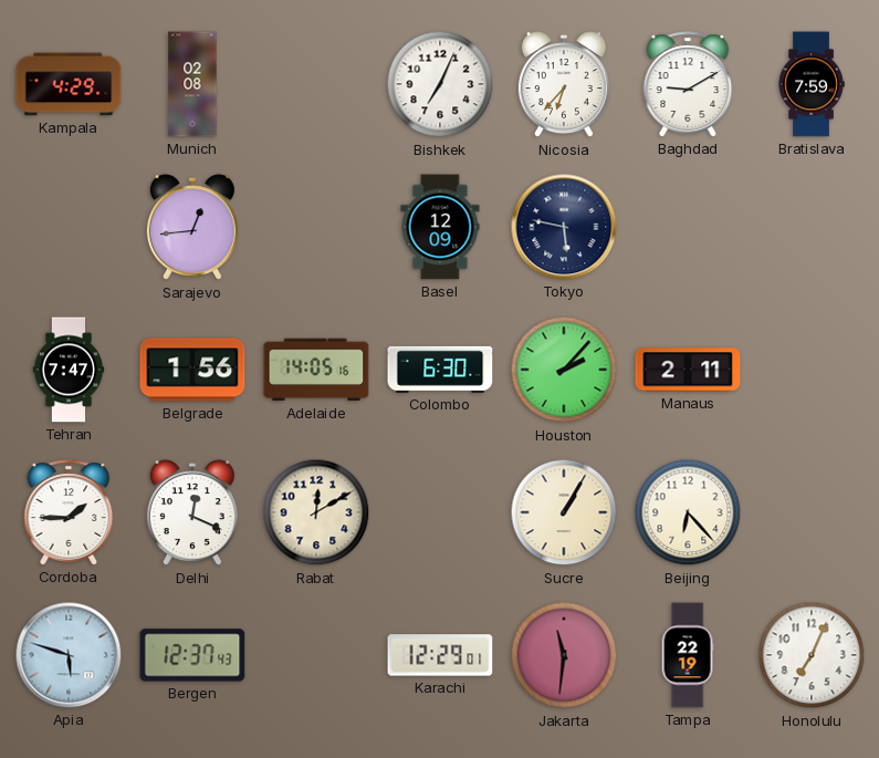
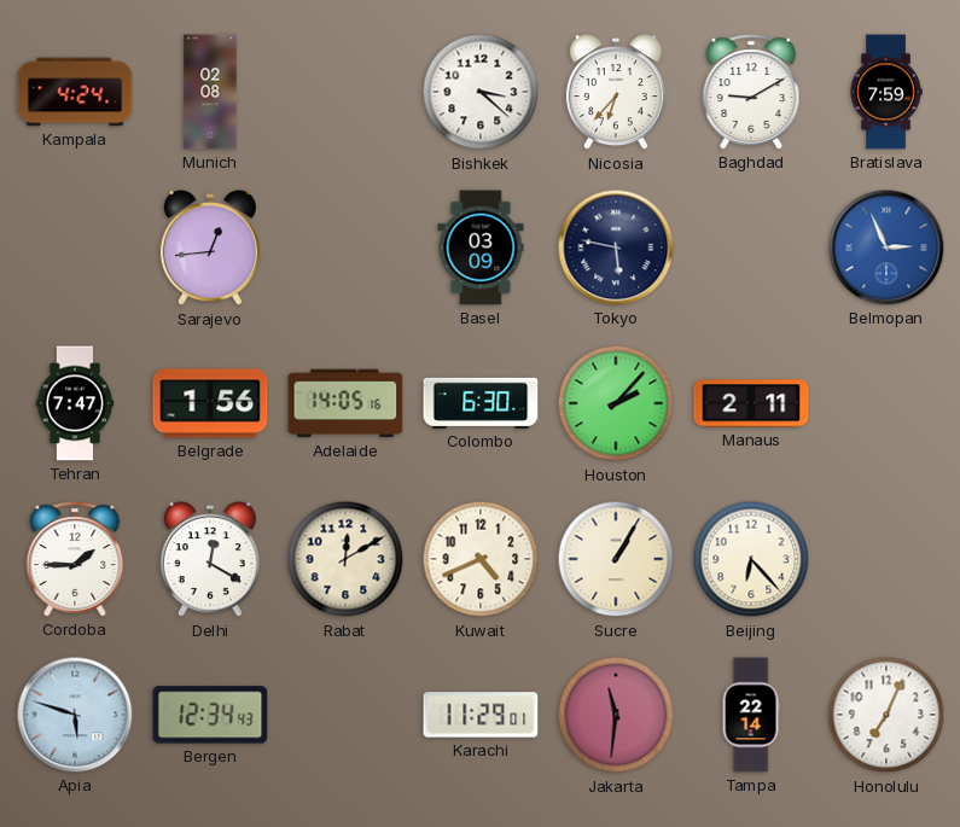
Kampala: 4:29 -> 4:24 (75, 92)
Bishkek: 7:04 -> 3:22 (481, 92)
Basel: 12:09 -> 03:09 (481, 247)
Belmopan: none -> 2:56 (886, 247)
Delhi: 12:19 -> 12:20 (210, 560)
Kuwait: none -> 4:41 (481, 559)
Bergen: 12:37 -> 12:34 (210, 715)
Karachi: 12:29 -> 11:29 (481, 715)
Tampa: 22:19 -> 22:14 (751, 715)
